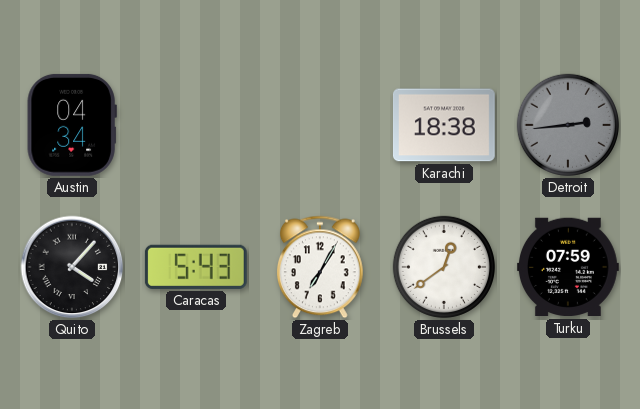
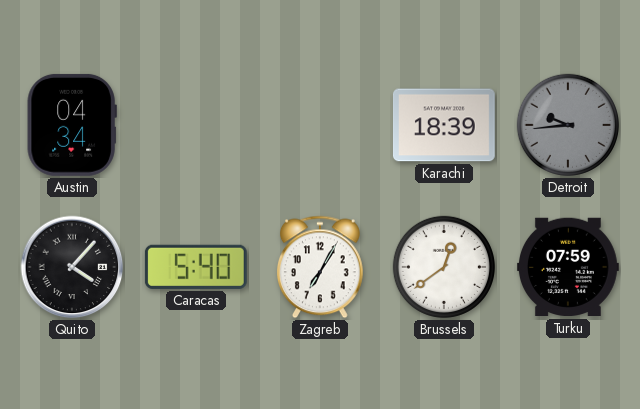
Karachi: 18:38 -> 18:39 (444, 125)
Detroit: 2:44 -> 9:44 (568, 125)
Caracas: 5:43 -> 5:40 (196, 267)
